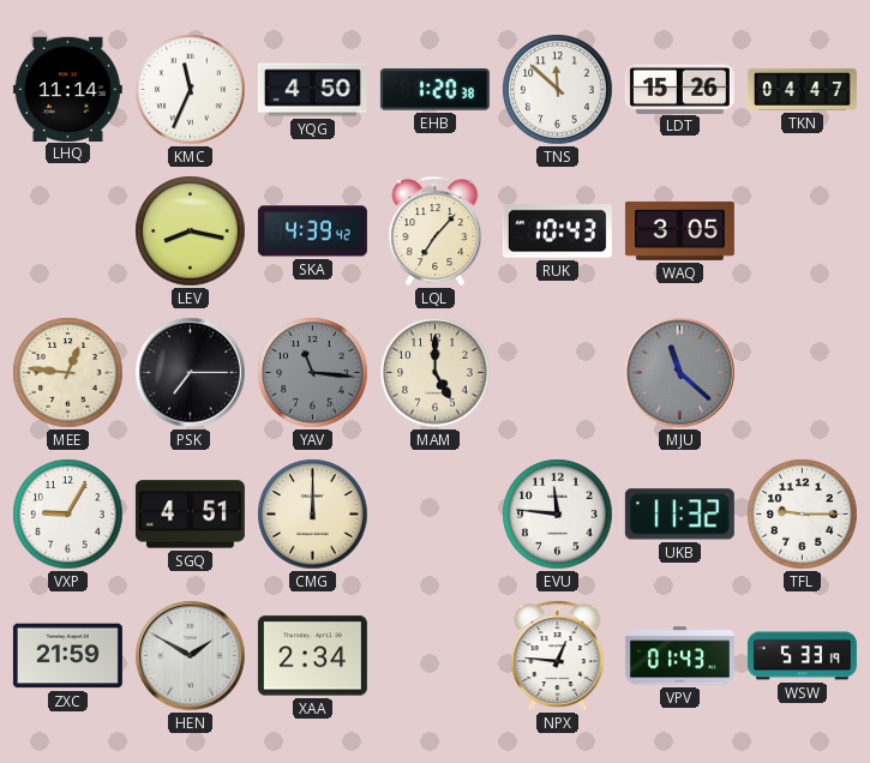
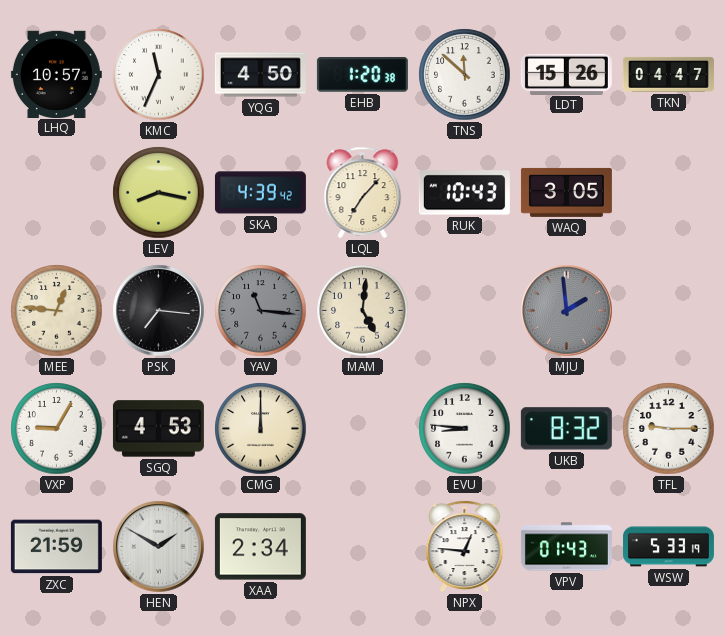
LHQ: 11:14 -> 10:57 (56, 74)
PSK: 7:15 -> 7:16 (159, 311)
MAM: 5:00 -> 5:01 (363, 311)
MJU: 11:22 -> 1:59 (567, 311)
SGQ: 4:51 -> 4:53 (158, 429)
EVU: 11:46 -> 8:46 (465, 429)
UKB: 11:32 -> 8:32 (566, 429)
